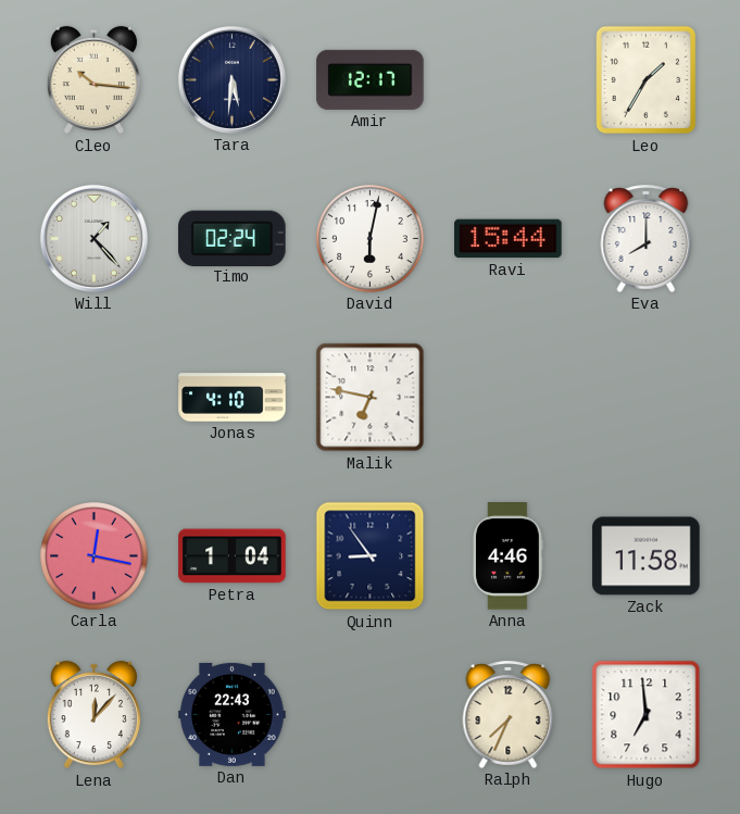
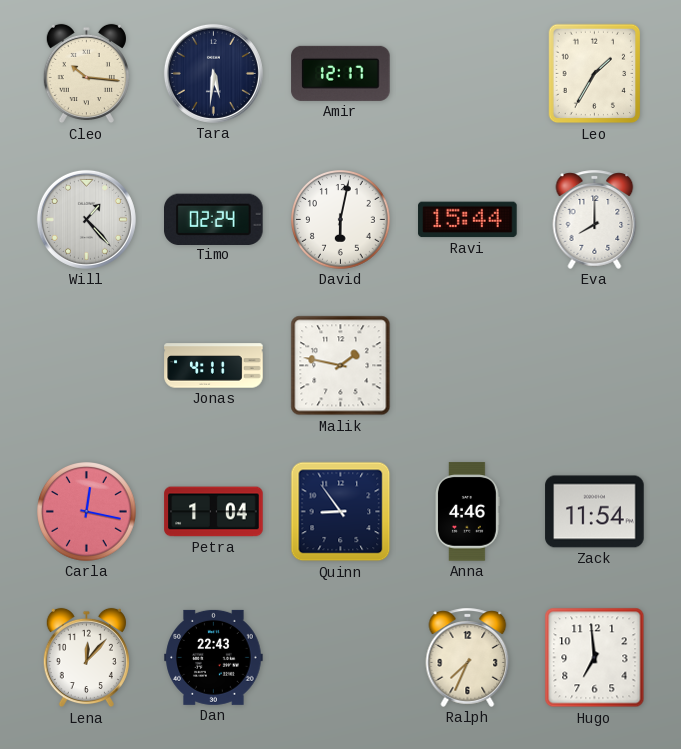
Jonas: 4:10 -> 4:11 (214, 366)
Malik: 6:47 -> 1:47 (341, 366)
Zack: 11:58 -> 11:54 (595, 512)
